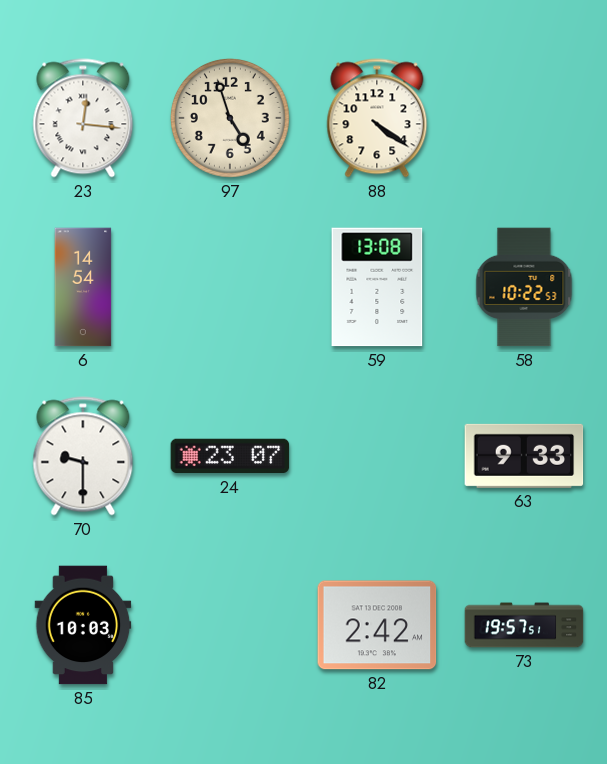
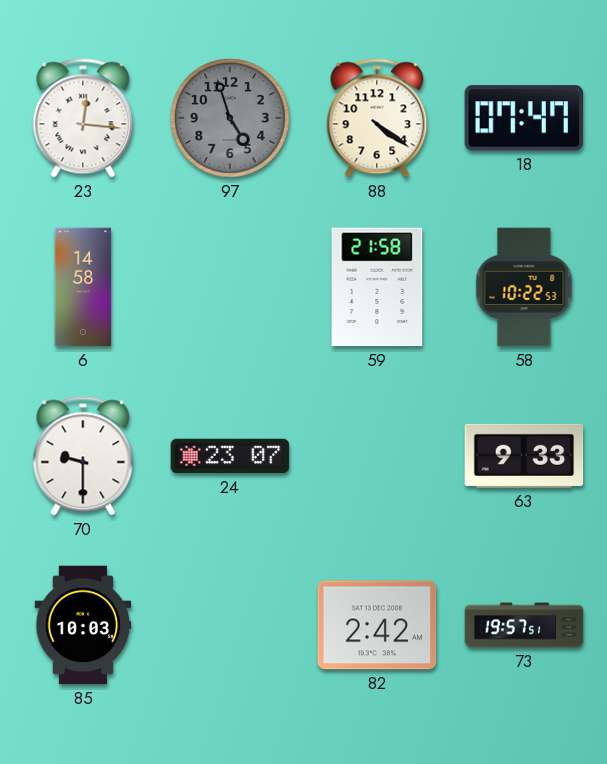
97 dial: cream -> grey (230, 118)
18: none -> 07:47 (524, 118)
6: 14:54 -> 14:58 (83, 287)
59: 13:08 -> 21:58 (377, 287)
